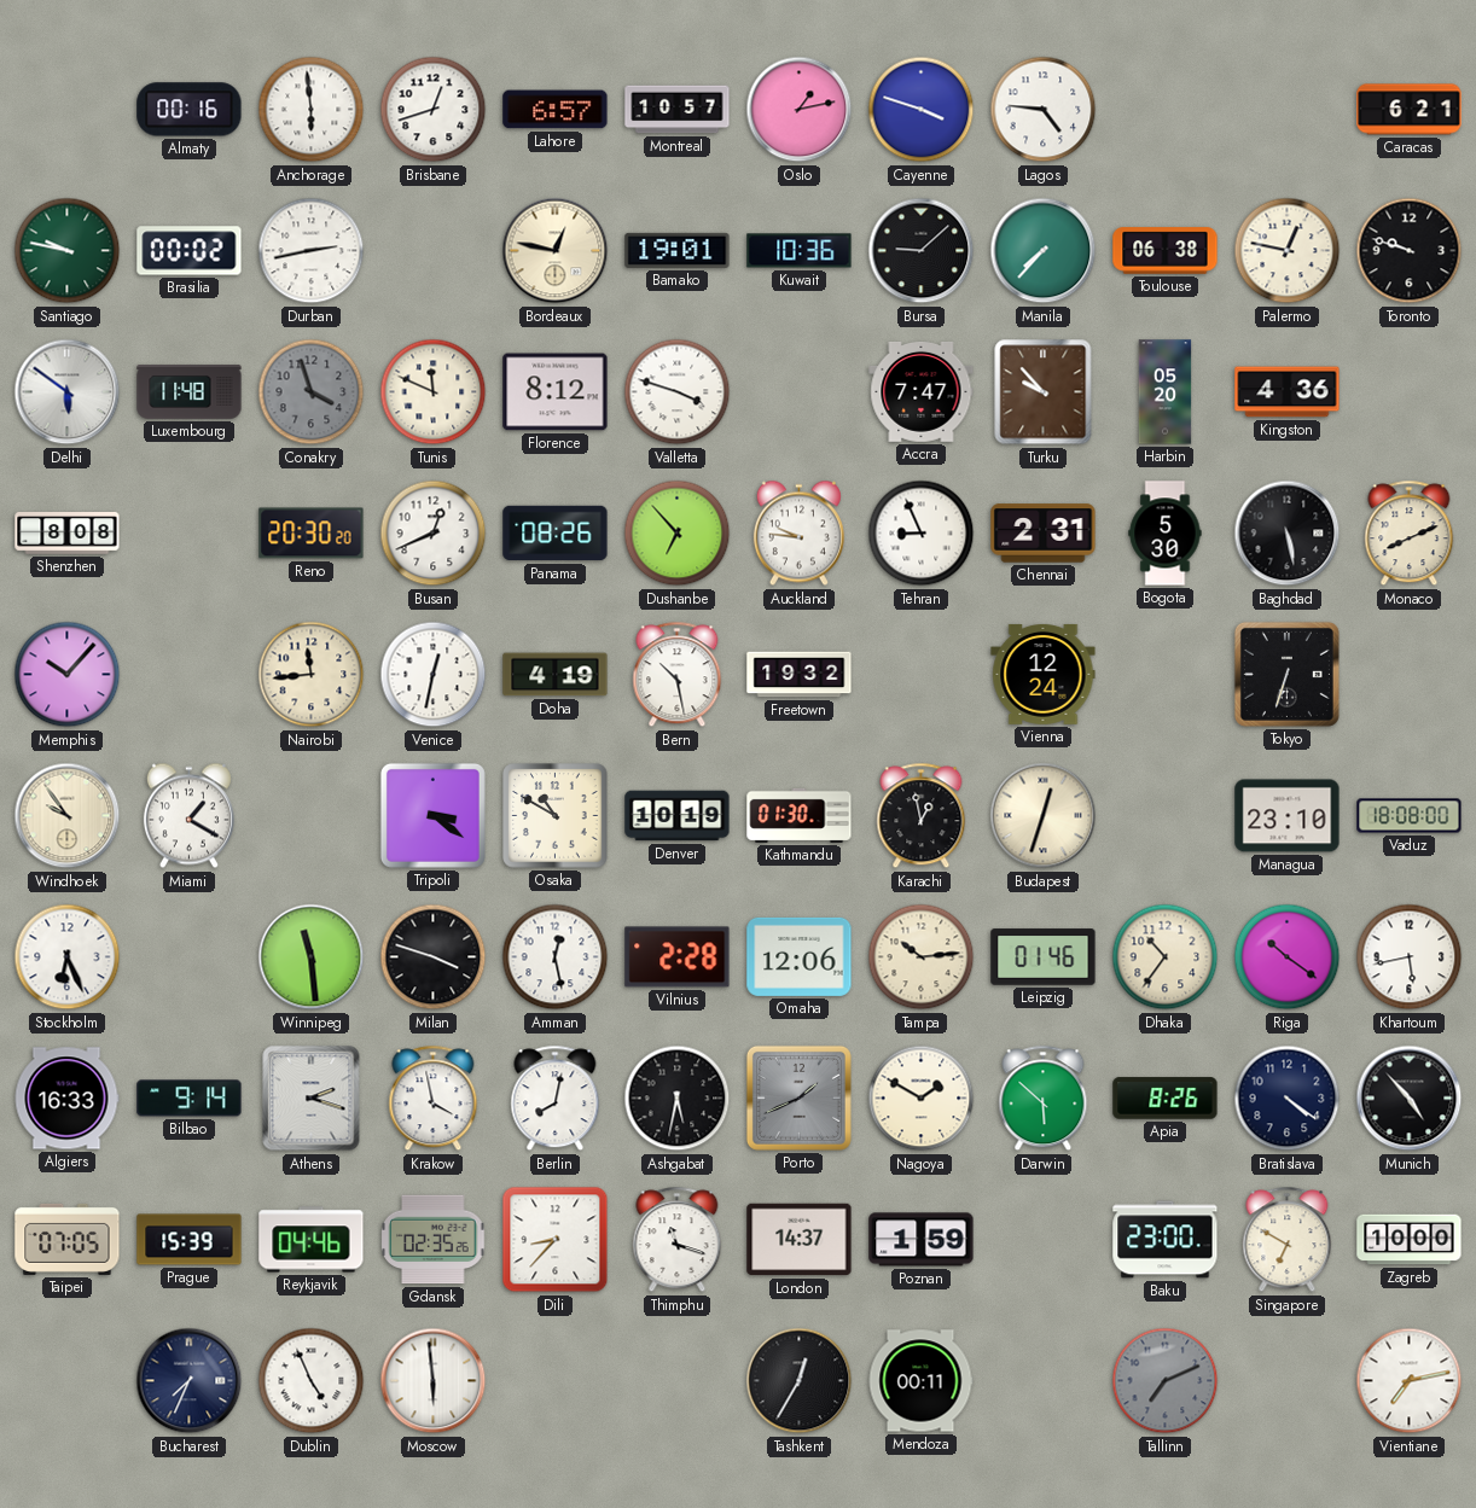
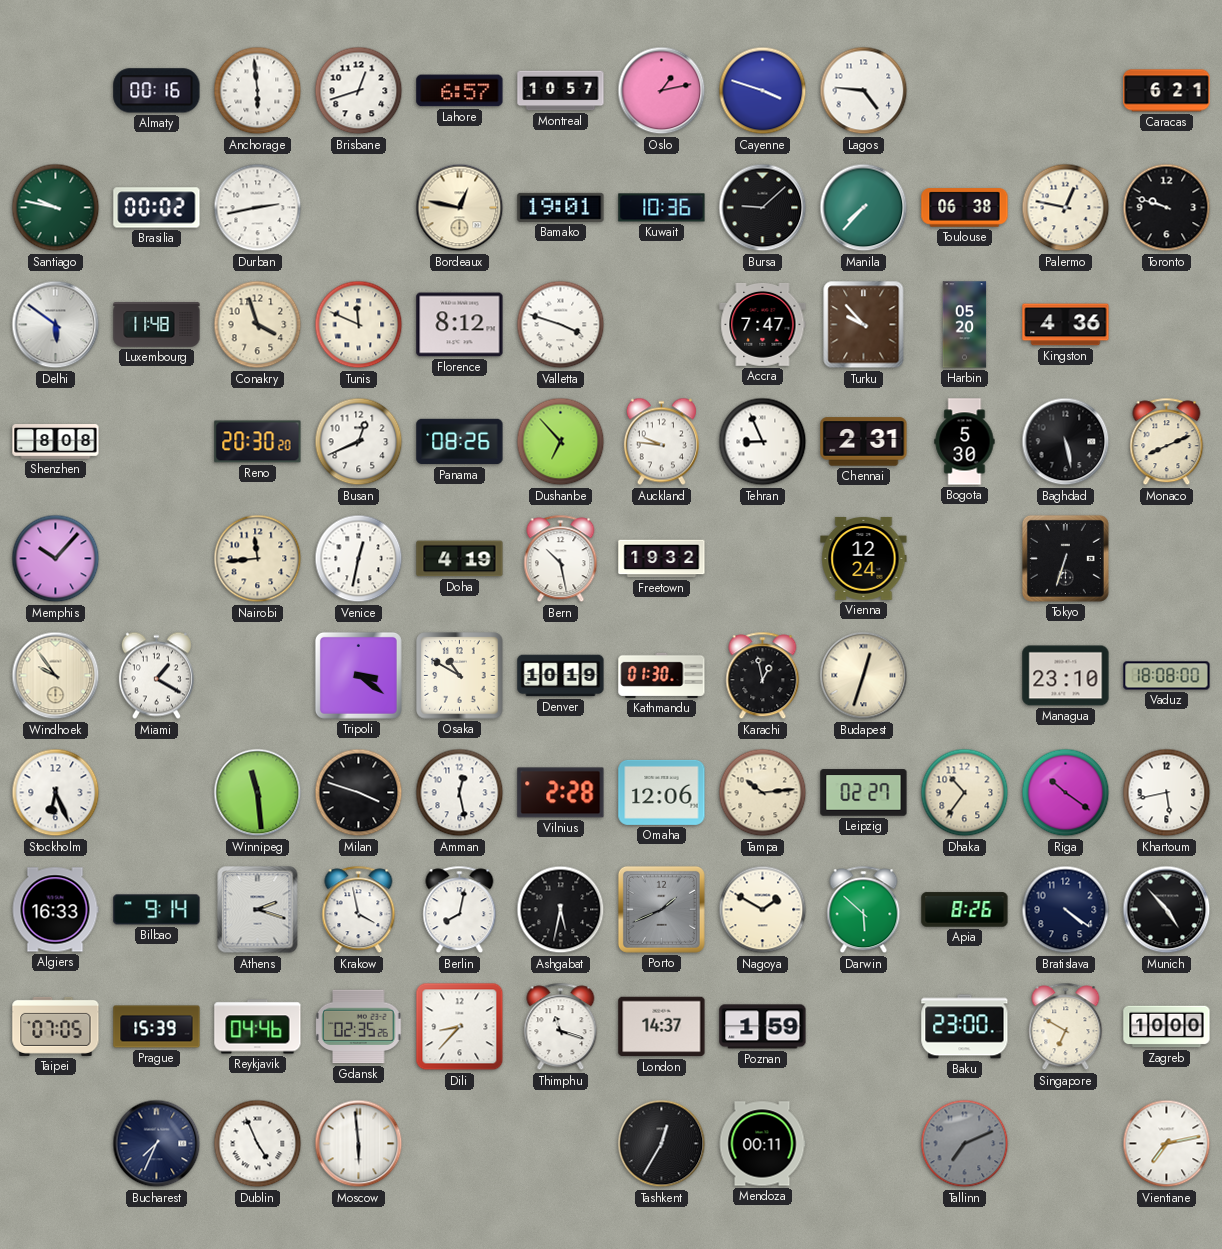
Conakry dial: grey -> cream (258, 325)
Leipzig: 01:46 -> 02:27 (864, 793)
